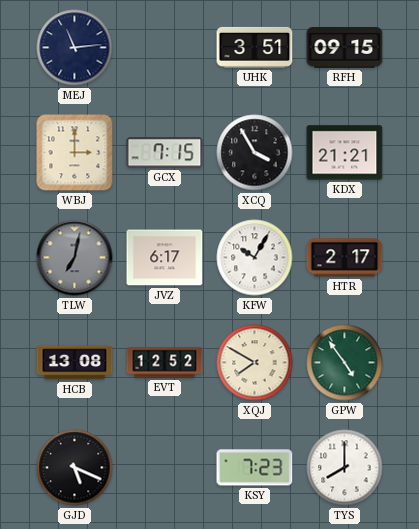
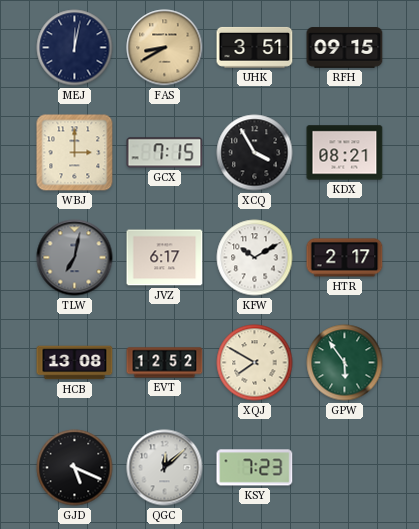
MEJ: 11:14 -> 12:02 (75, 48)
FAS: none -> 8:40 (165, 48)
KDX: 21:21 -> 08:21 (345, 153)
KFW: 10:05 -> 10:10 (255, 258)
GPW: 4:54 -> 5:54 (345, 363)
QGC: none -> 12:08 (165, 468)
TYS: 8:00 -> none (345, 468)
